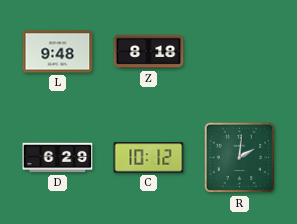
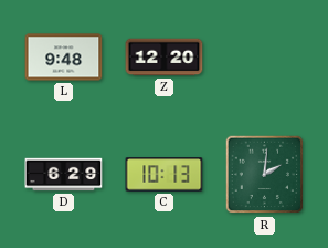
Z: 8:18 -> 12:20 (165, 58)
C: 10:12 -> 10:13 (165, 175)
